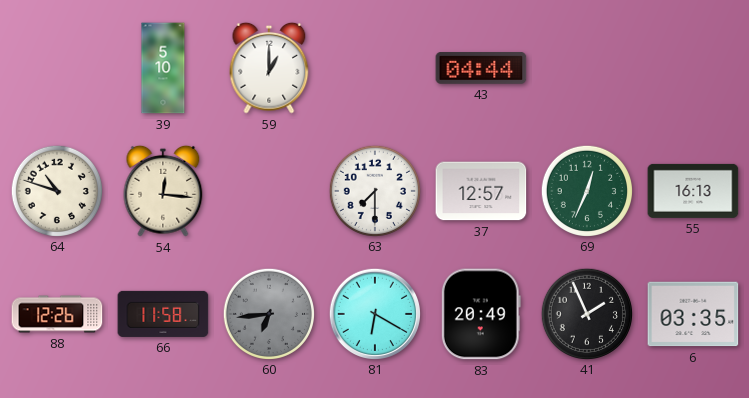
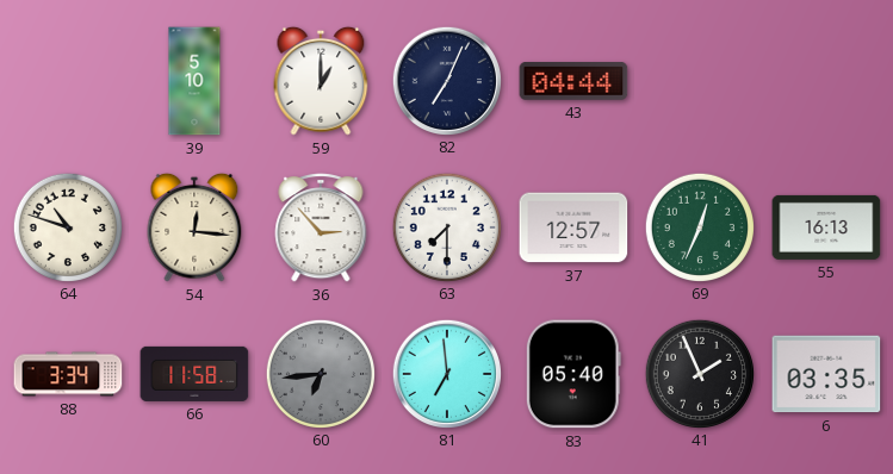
82: none -> 7:04 (446, 80)
36: none -> 2:53 (321, 229)
88: 12:26 -> 3:34 (68, 374)
81: 6:20 -> 6:59 (446, 373)
83: 20:49 -> 05:40 (573, 374)
